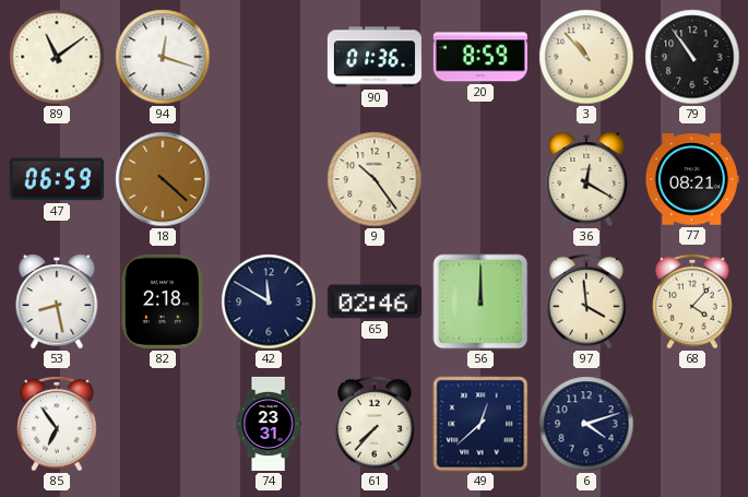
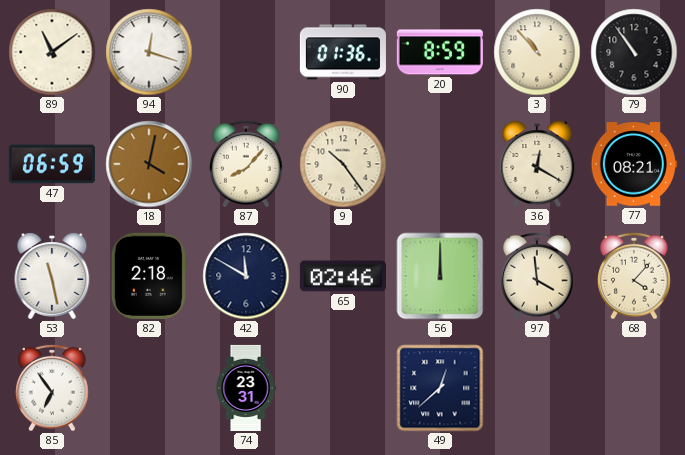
18: 4:22 -> 4:02 (149, 164)
87: none -> 8:07 (246, 164)
53: 8:28 -> 11:28 (52, 276)
61: 7:37 -> none (375, 424)
6: 4:12 -> none (586, 424)
